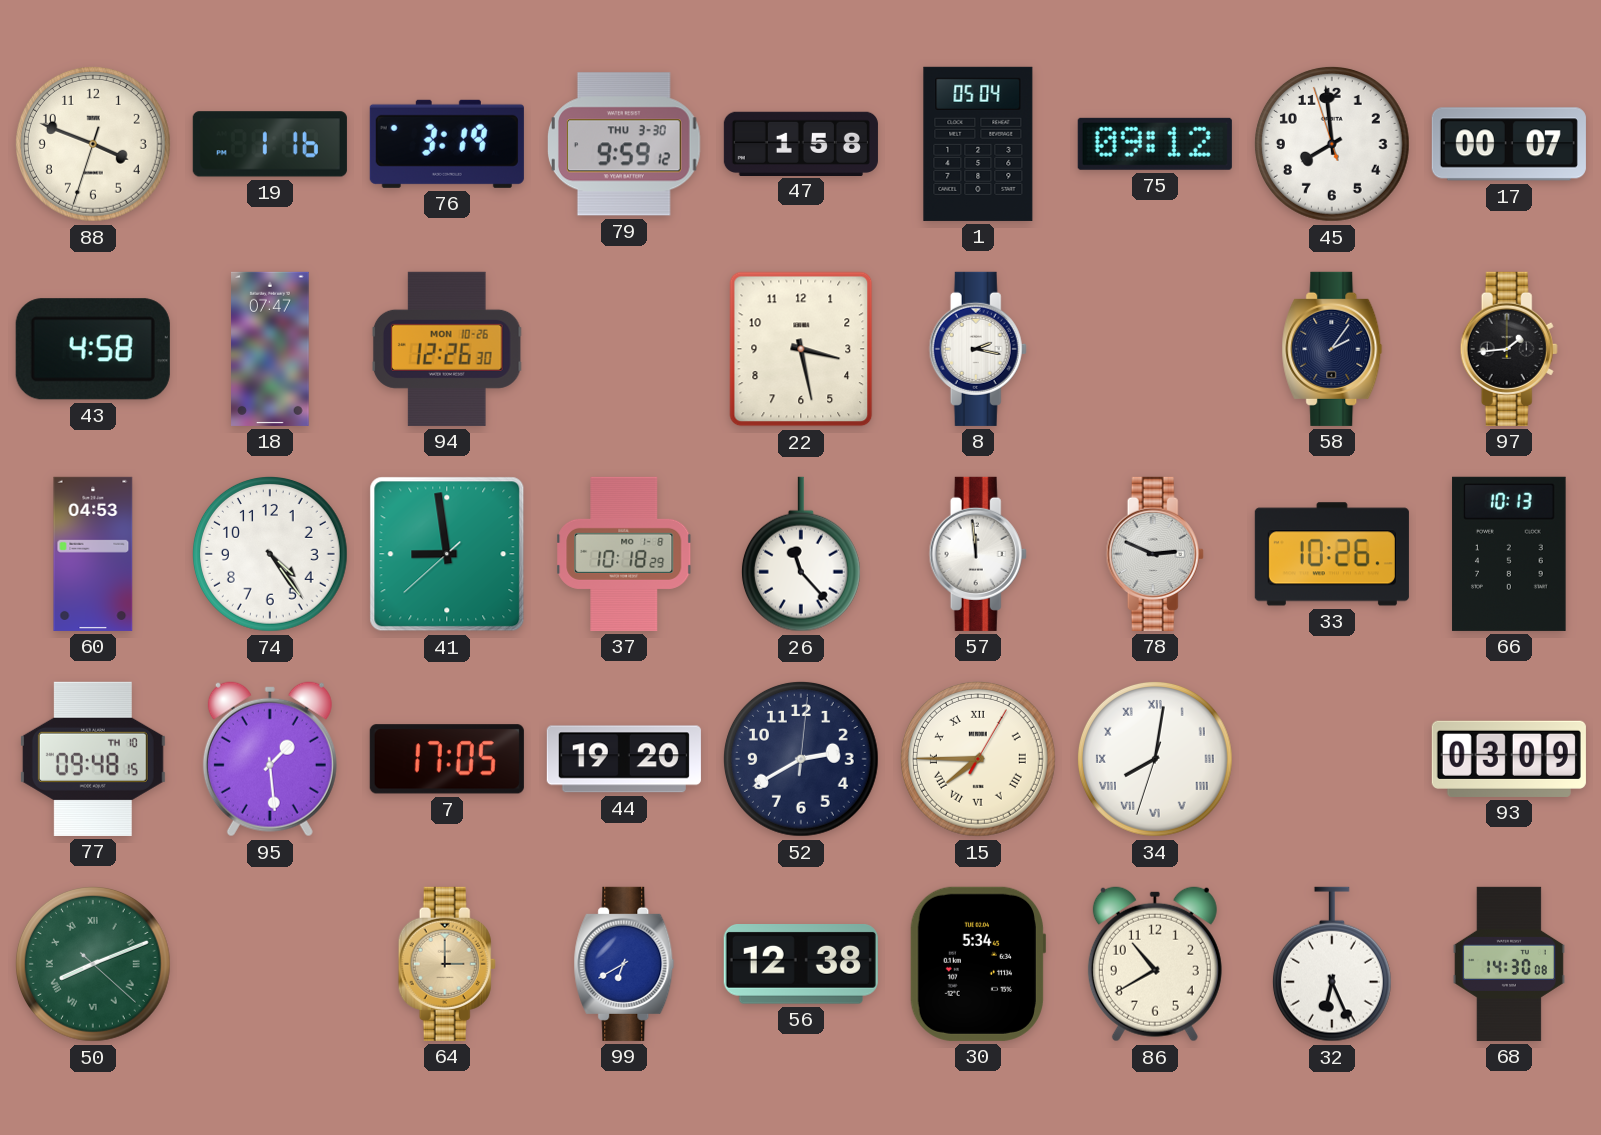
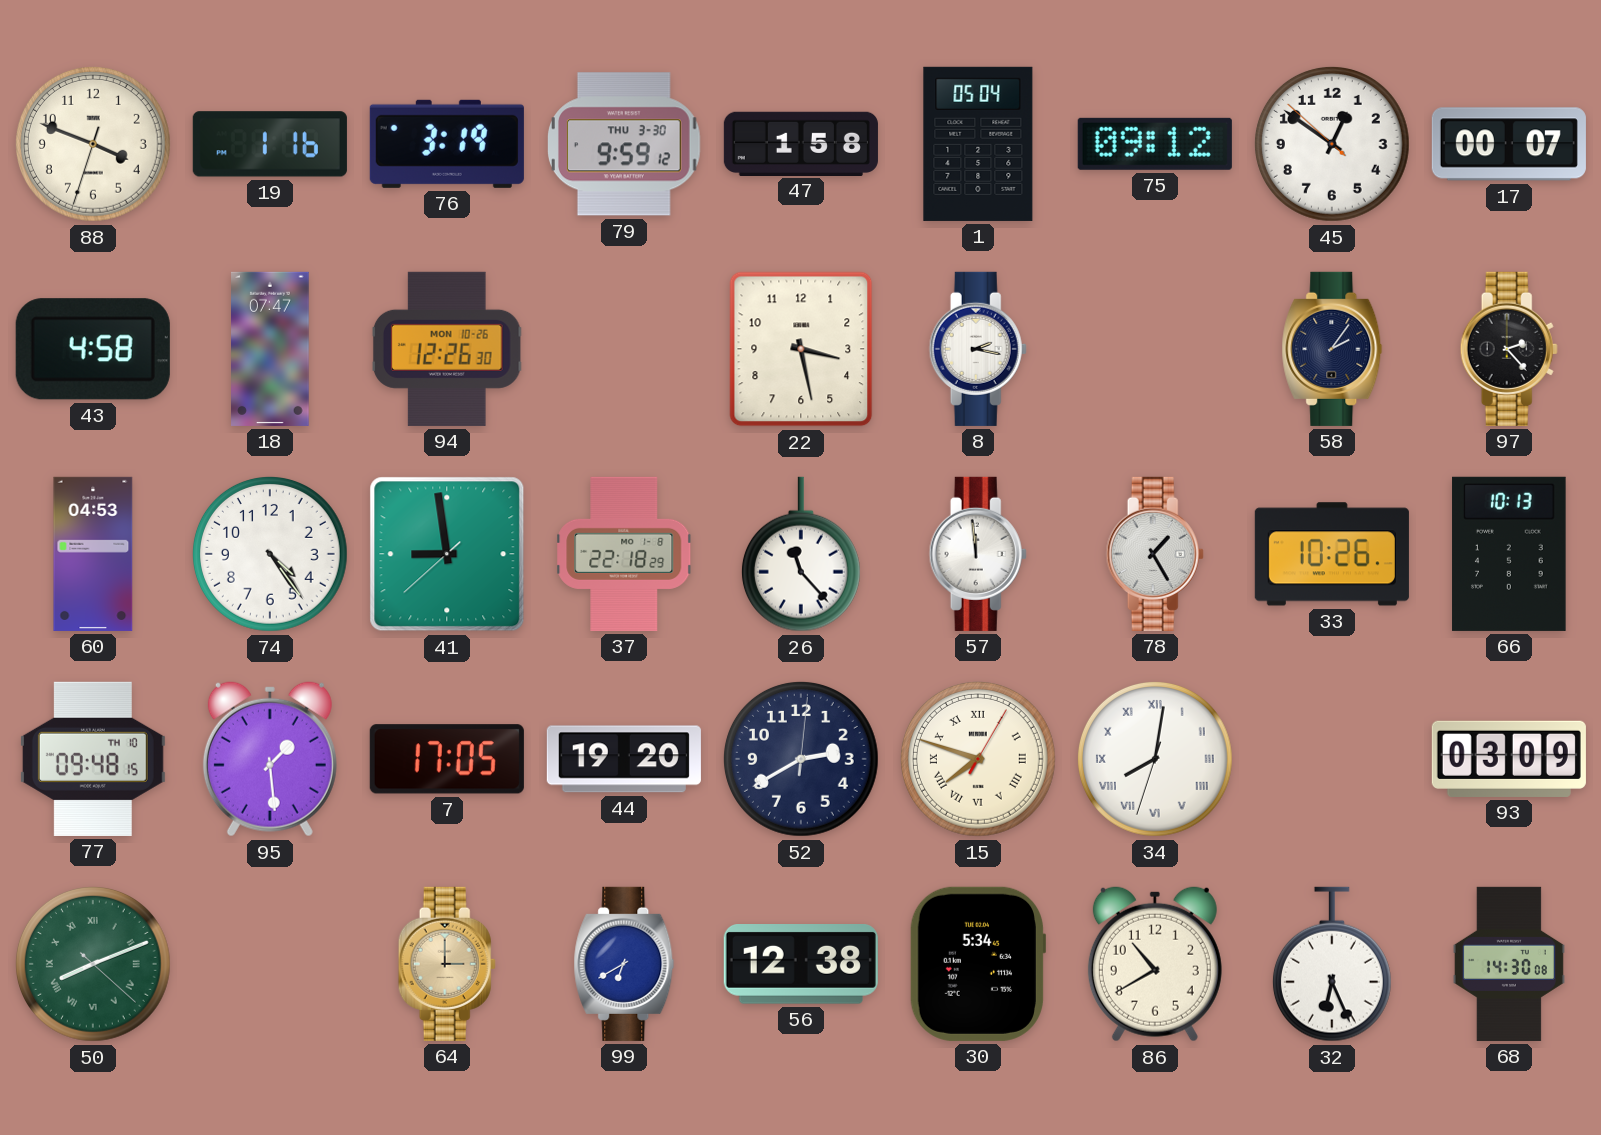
45: 7:58 -> 12:50 (1332, 144)
97: 1:44 -> 2:23 (1509, 349)
37: 10:18 -> 22:18 (624, 554)
78: 2:49 -> 1:25 (1155, 554)
15: 7:45 -> 7:48 (978, 759)
